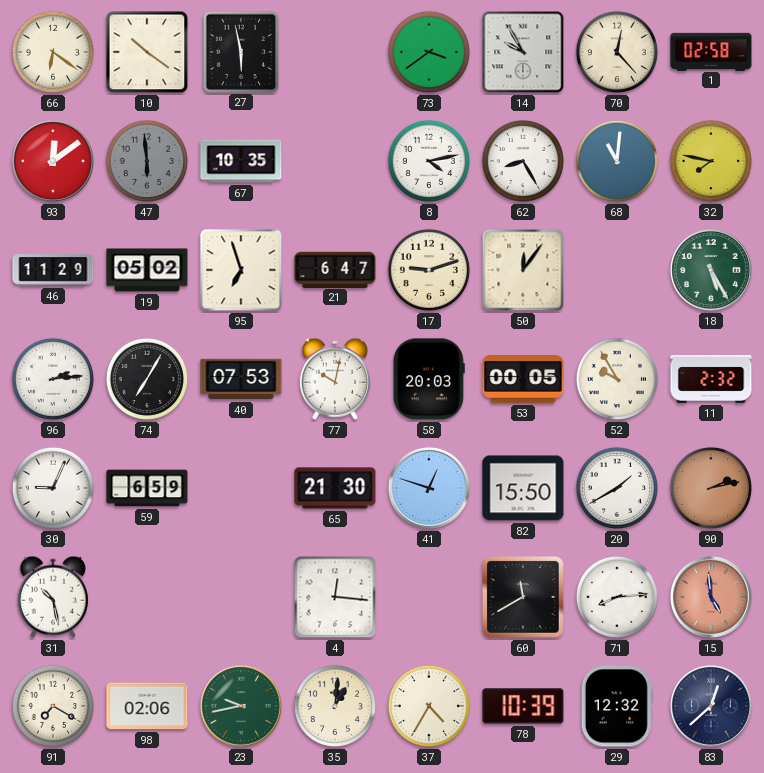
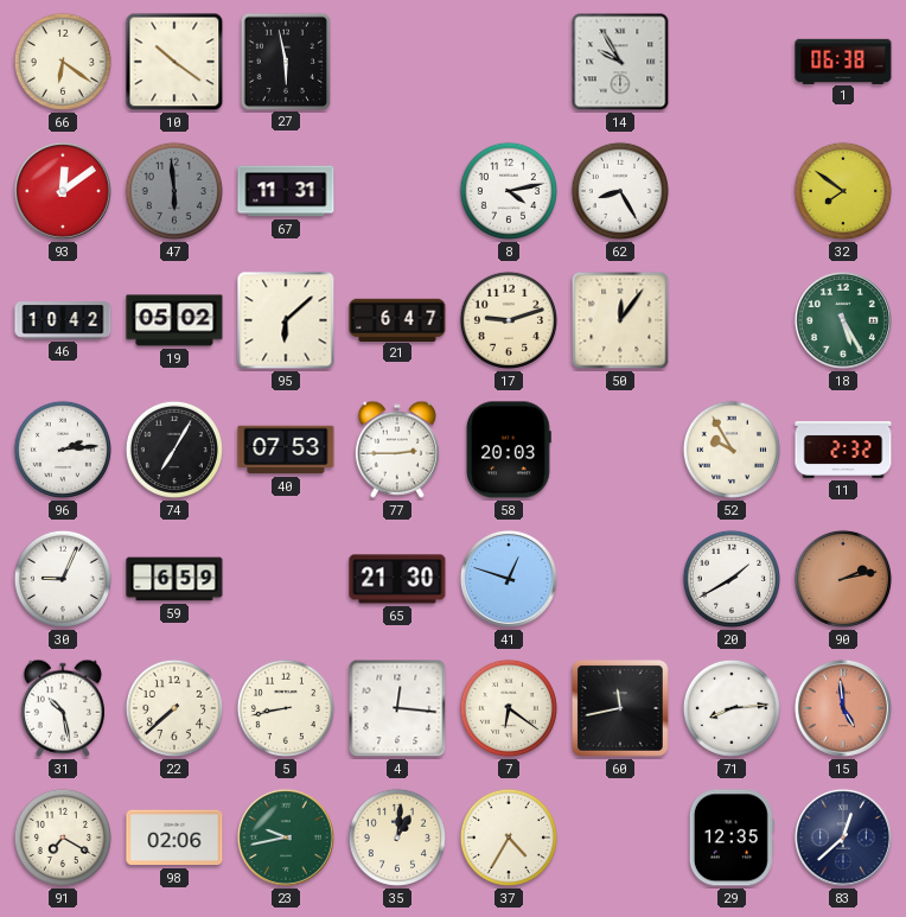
73: 3:39 -> none (429, 52)
70: 12:23 -> none (617, 52)
1: 02:58 -> 06:38 (843, 61)
67: 10:35 -> 11:31 (286, 191)
68: 11:01 -> none (617, 161)
32: 7:47 -> 7:51 (843, 191)
46: 11:29 -> 10:42 (63, 320)
95: 6:57 -> 6:08 (286, 320)
77: 10:02 -> 2:45 (397, 450)
53: 00:05 -> none (523, 380)
82: 15:50 -> none (523, 488)
22: none -> 7:38 (174, 708)
5: none -> 8:43 (286, 708)
7: none -> 6:21 (509, 708)
60: 11:40 -> 11:43 (620, 708)
78: 10:39 -> none (523, 706)
29: 12:32 -> 12:35 (732, 838)
